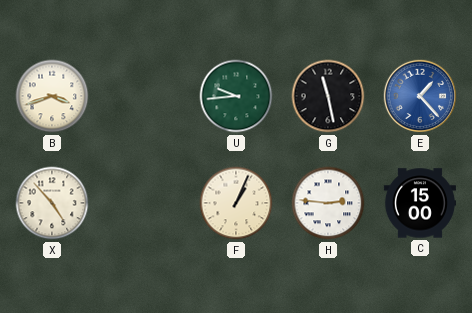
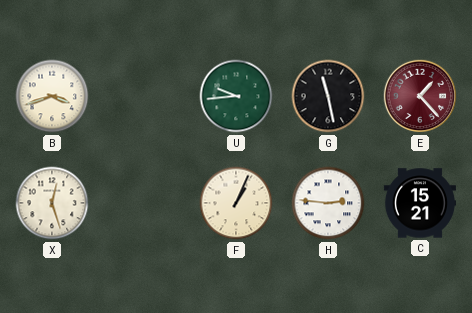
E dial: blue -> burgundy (420, 96)
X: 4:53 -> 12:27 (52, 203)
C: 15:00 -> 15:21 (420, 203)
